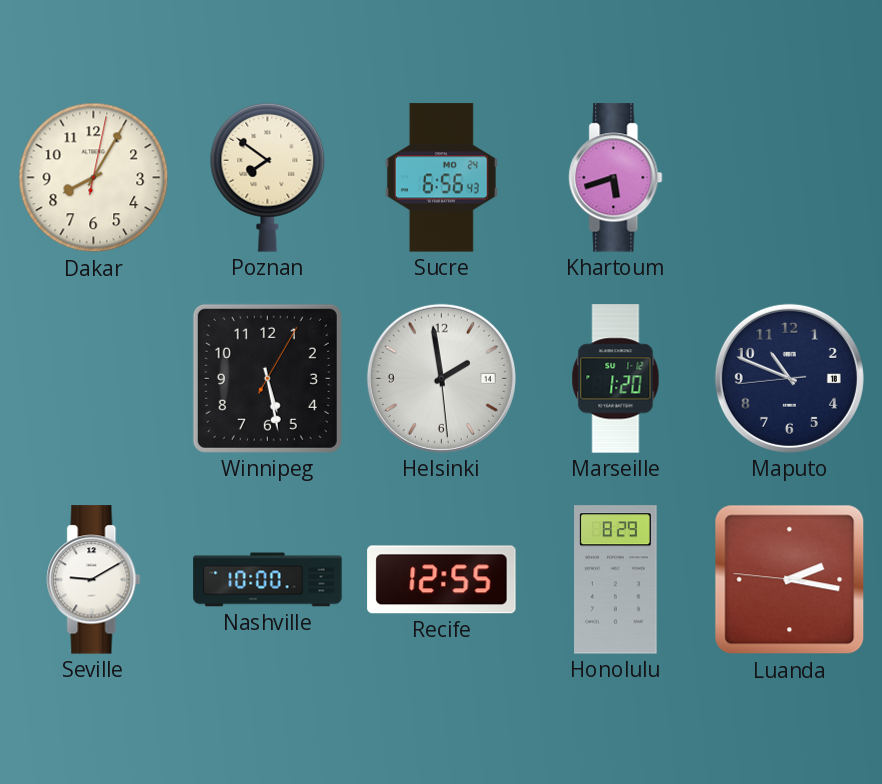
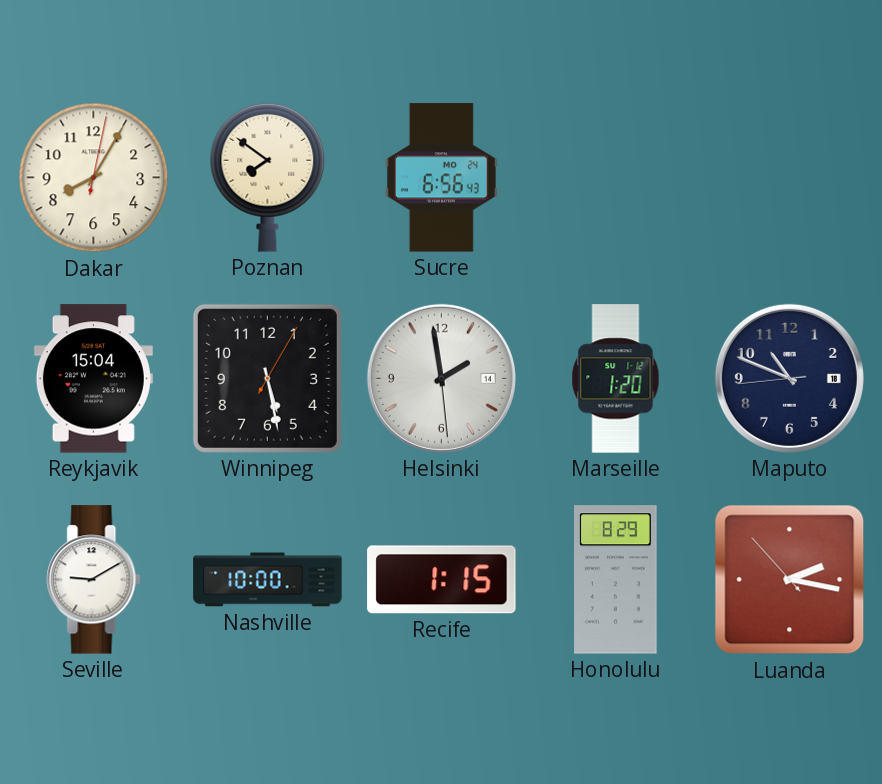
Khartoum: 5:42 -> none (616, 178)
Reykjavik: none -> 15:04 (93, 379)
Recife: 12:55 -> 1:15 (442, 580)
Luanda: 2:16:46 -> 2:16:53 (790, 580)
